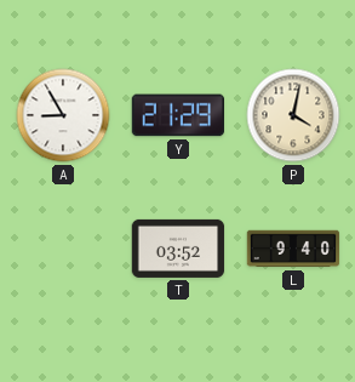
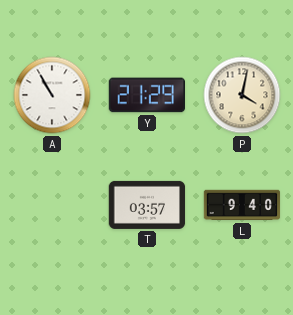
A: 8:55 -> 10:55 (52, 95)
T: 03:52 -> 03:57 (147, 205)
